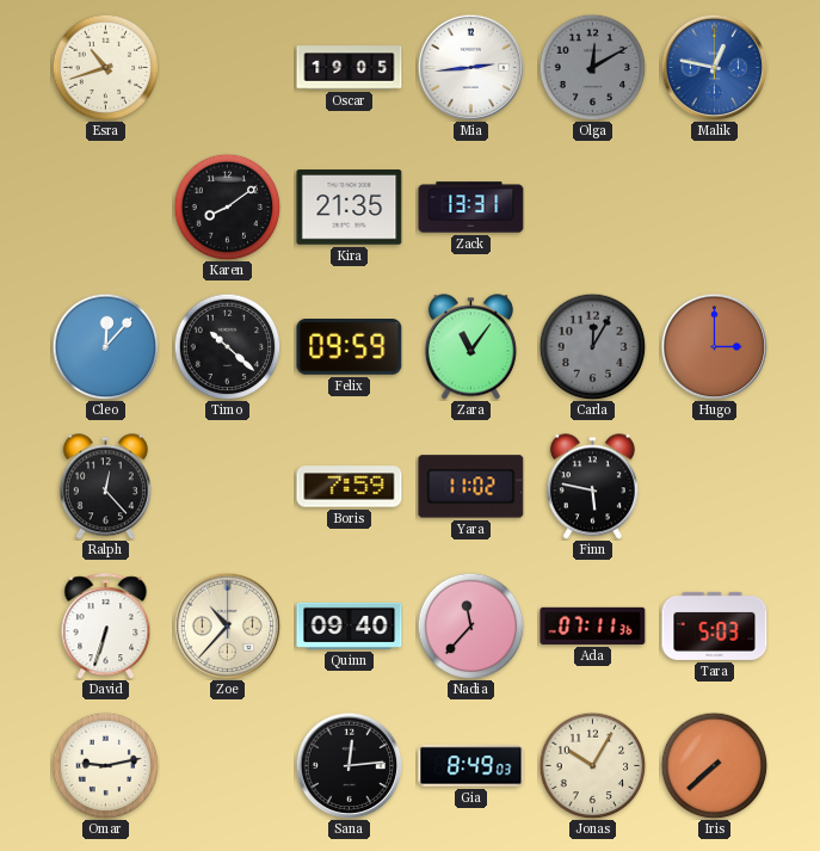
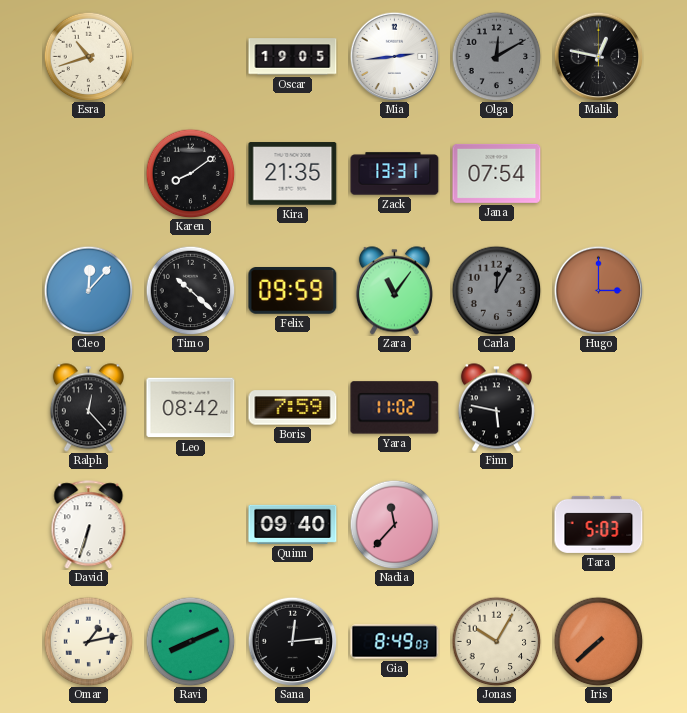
Malik dial: blue -> black (598, 56)
Jana: none -> 07:54 (497, 173)
Leo: none -> 08:42 (191, 408)
Zoe: 10:37 -> none (227, 625)
Ada: 07:11 -> none (593, 625)
Omar: 9:13 -> 1:13 (88, 641)
Ravi: none -> 8:11 (190, 641)
